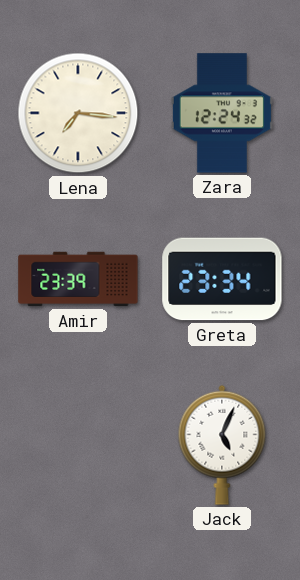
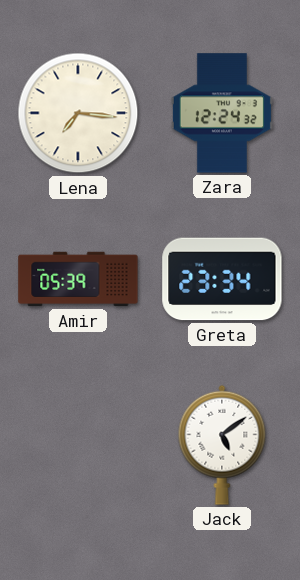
Amir: 23:39 -> 05:39 (78, 279)
Jack: 5:04 -> 5:09 (222, 445)
